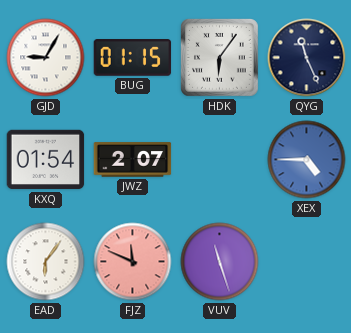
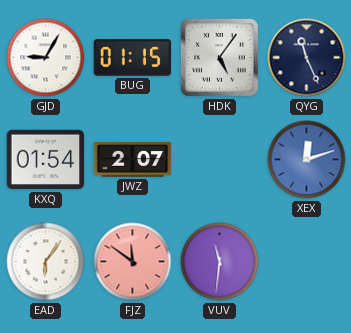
HDK: 6:06 -> 5:06 (220, 58)
XEX: 4:45 -> 12:12 (307, 160)
FJZ: 11:49 -> 11:51 (133, 262)
VUV: 11:27 -> 11:31 (220, 262)
